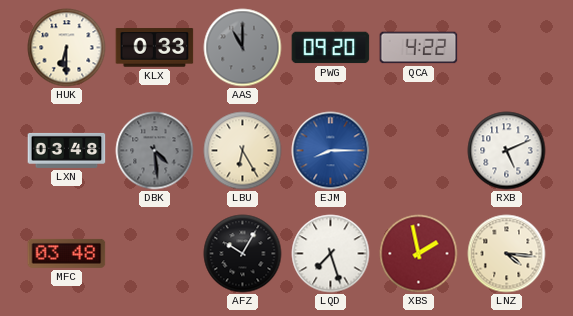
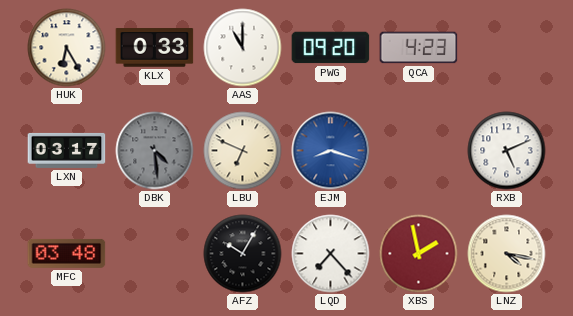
HUK: 6:30 -> 6:25 (67, 48)
AAS dial: grey -> white (243, 48)
QCA: 4:22 -> 4:23 (419, 48)
LXN: 03:48 -> 03:17 (67, 150)
LBU: 6:25 -> 6:49 (243, 151)
EJM: 8:15 -> 8:18 (331, 151)
LQD: 7:27 -> 7:23 (331, 254)
LNZ: 4:16 -> 4:17 (507, 254)
